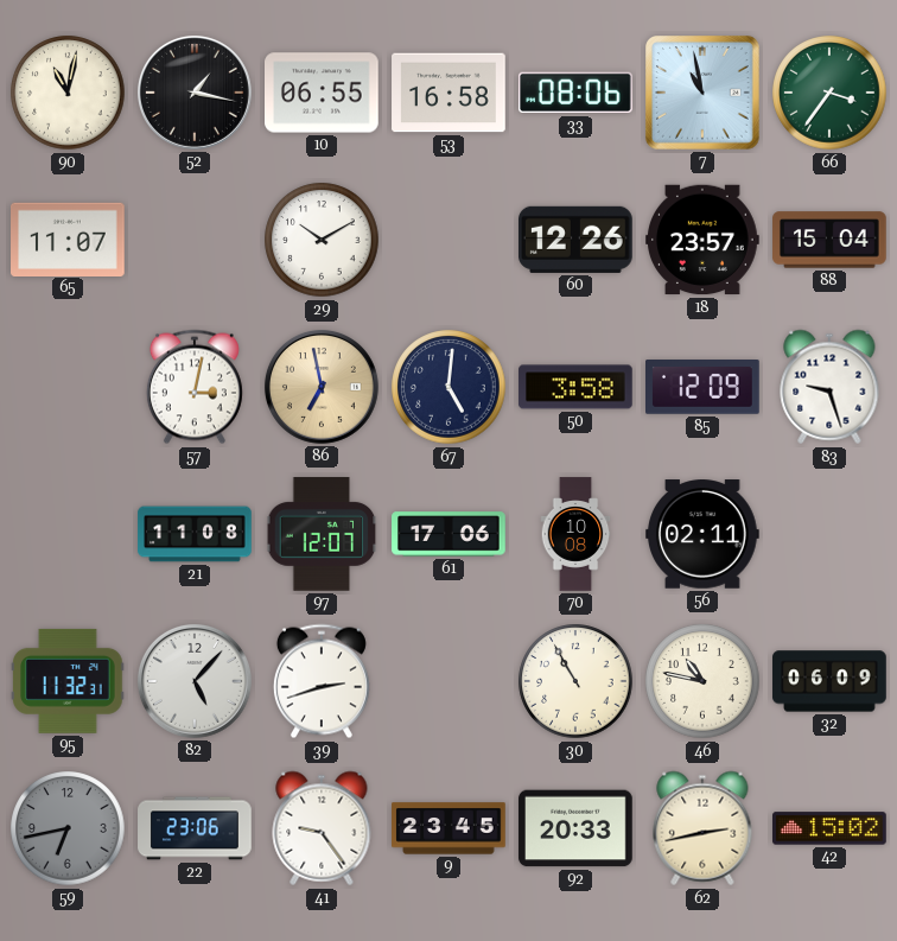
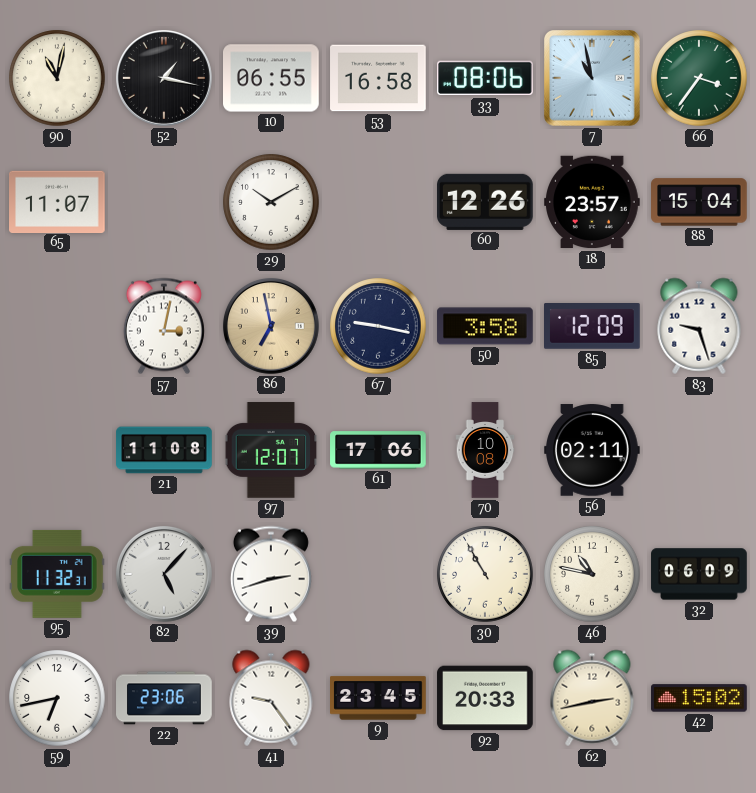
67: 5:01 -> 9:17 (378, 326)
59 dial: grey -> white (57, 698)
